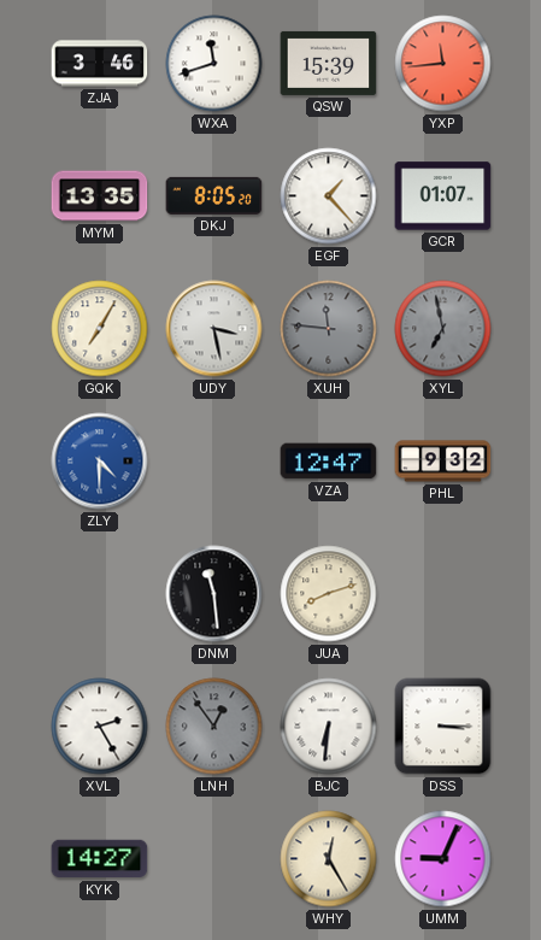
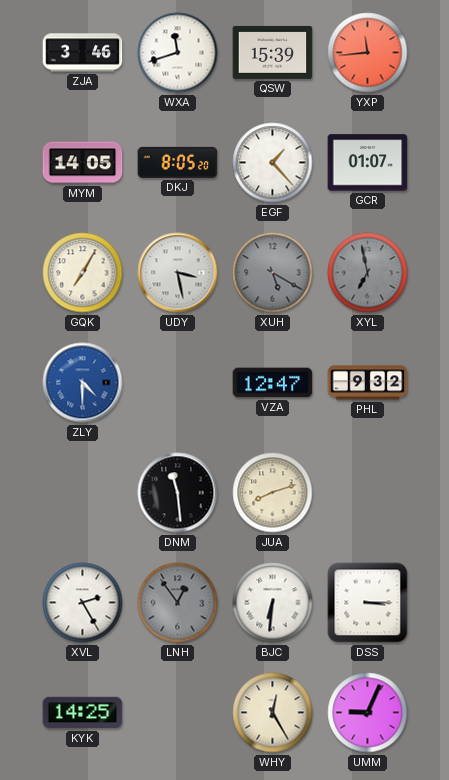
MYM: 13:35 -> 14:05 (83, 163)
XUH: 11:46 -> 5:20 (273, 273)
KYK: 14:27 -> 14:25 (83, 713)
